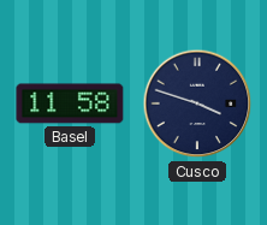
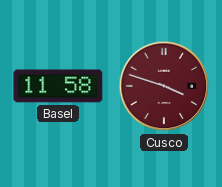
Cusco dial: navy -> burgundy (164, 86)
